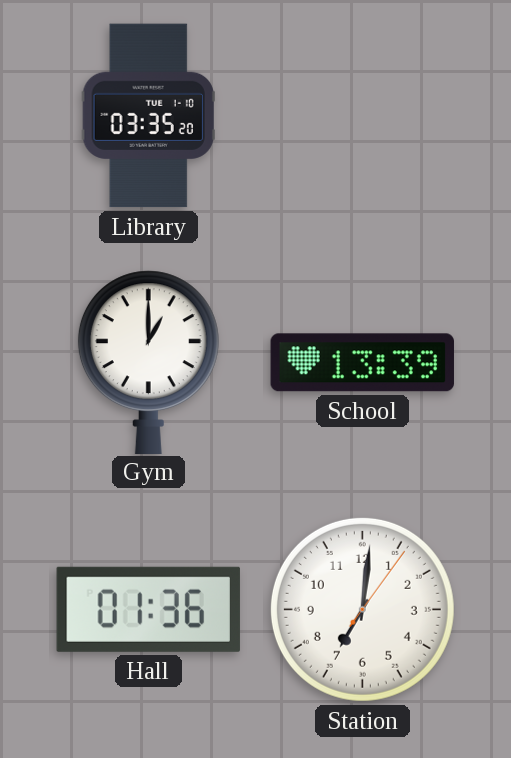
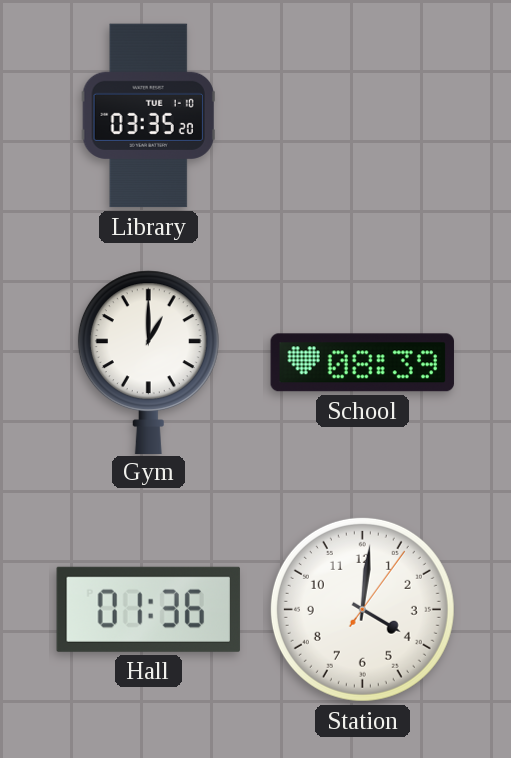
School: 13:39 -> 08:39 (362, 363)
Station: 7:01 -> 4:01 (362, 609)
